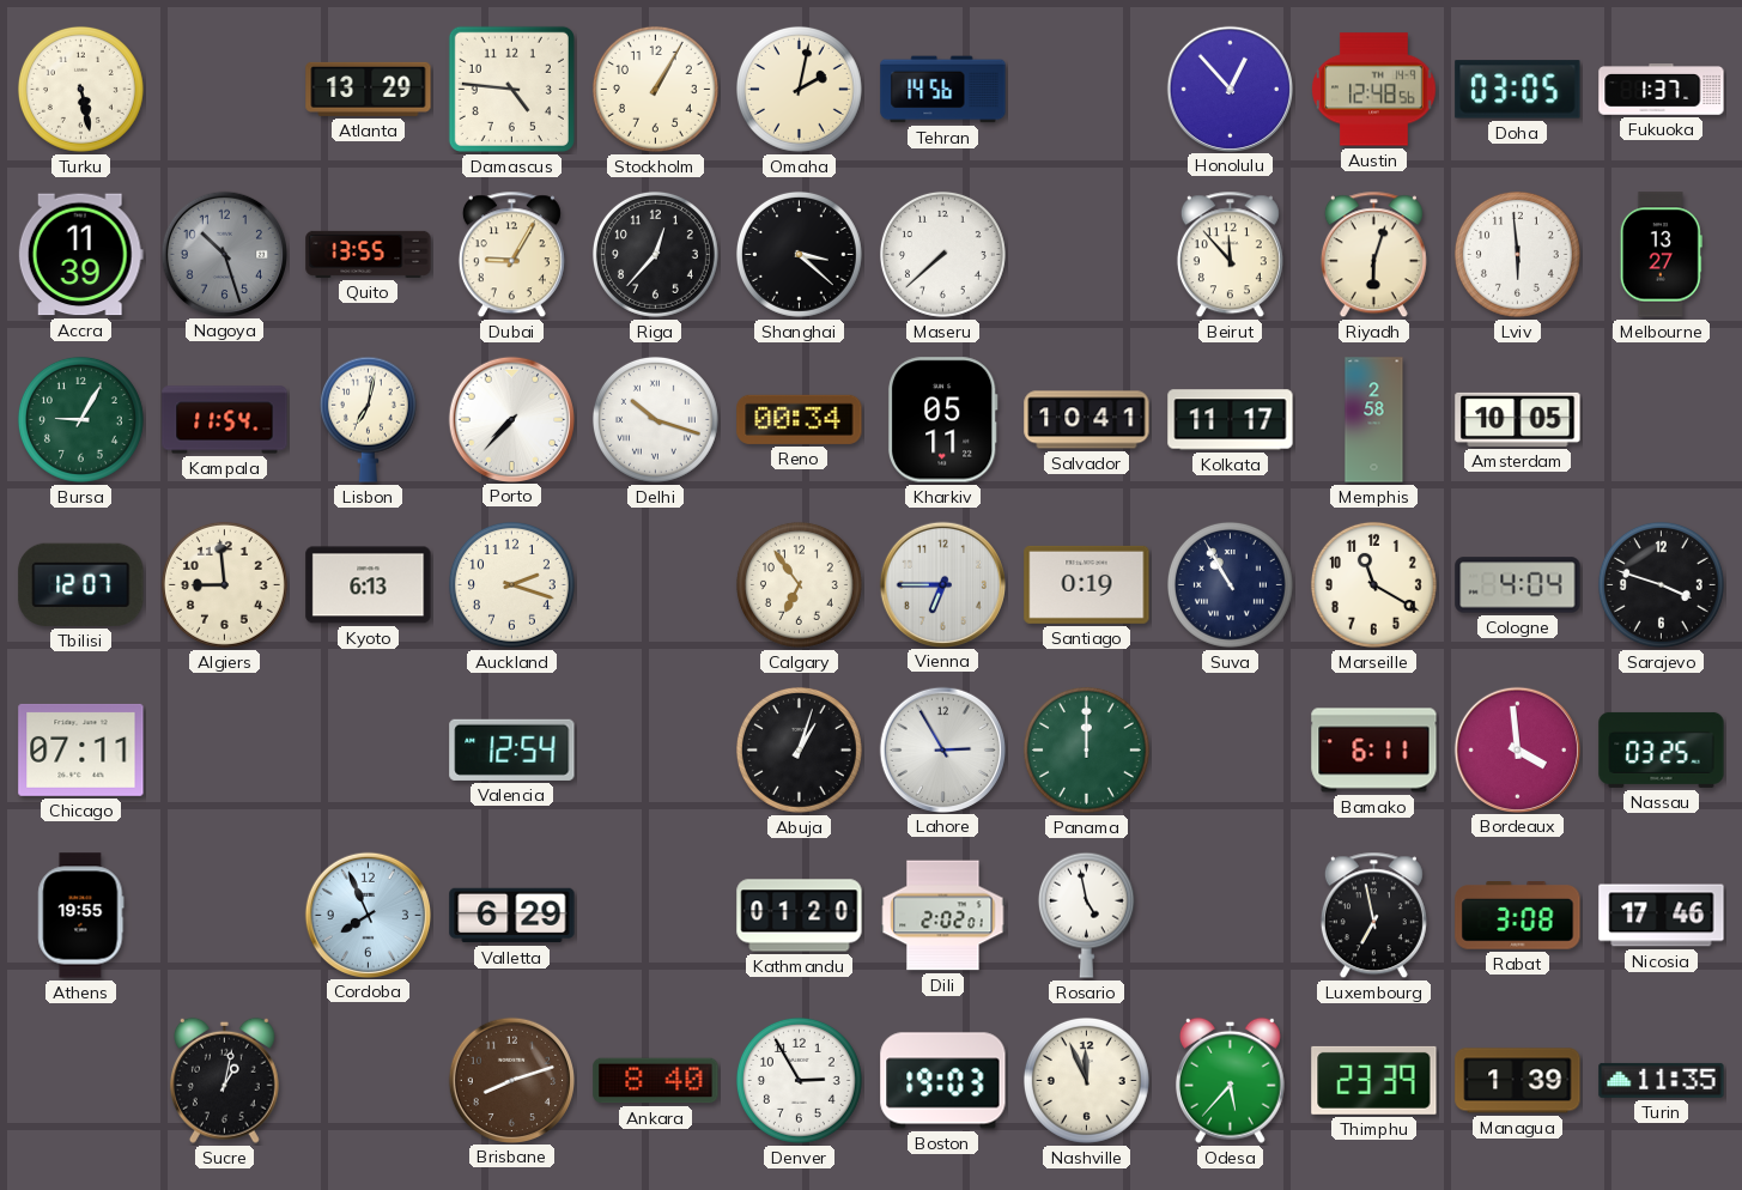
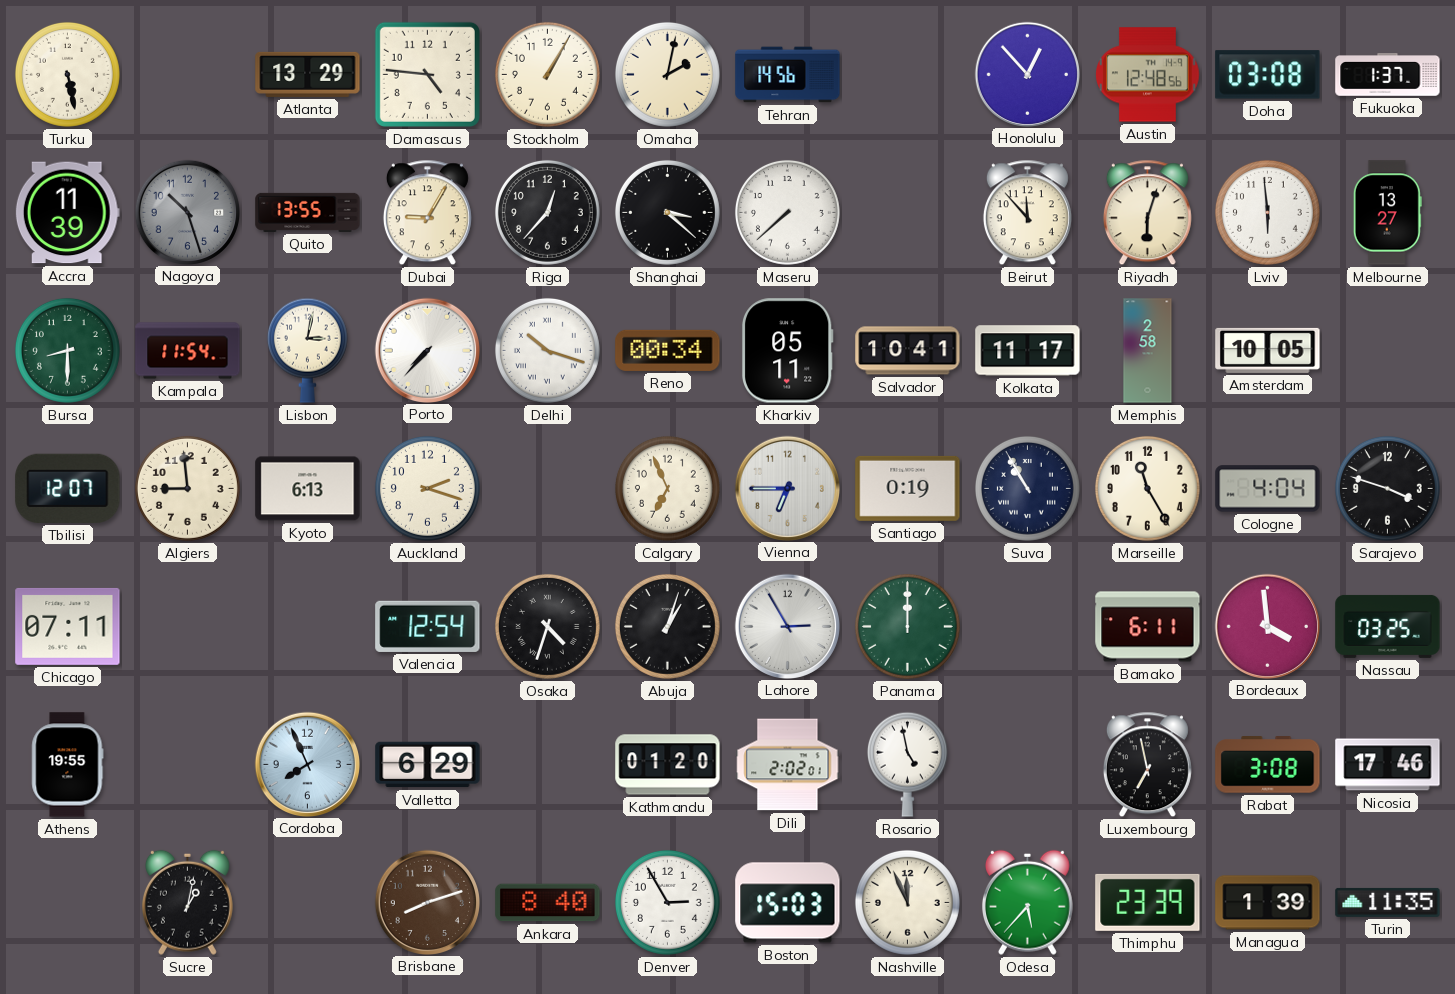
Doha: 03:05 -> 03:08 (1268, 75)
Bursa: 9:05 -> 8:30 (67, 350)
Lisbon: 7:02 -> 3:02 (307, 350)
Calgary: 6:54 -> 6:56 (667, 488)
Marseille: 11:20 -> 11:25 (1147, 488)
Osaka: none -> 4:33 (547, 626)
Boston: 19:03 -> 15:03 (788, 903)
